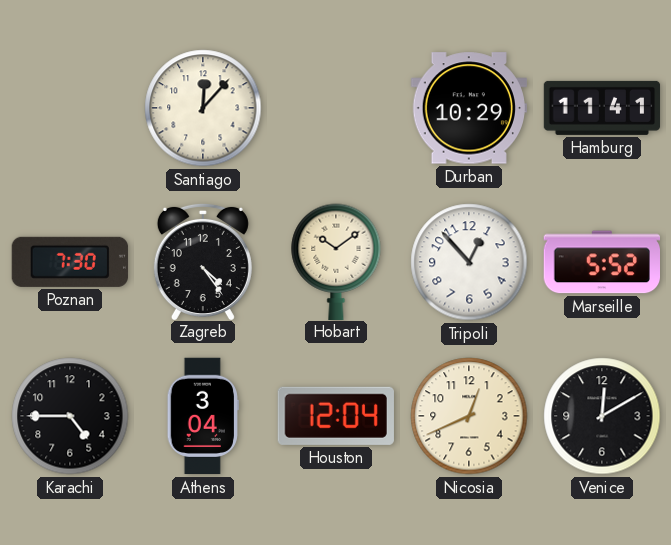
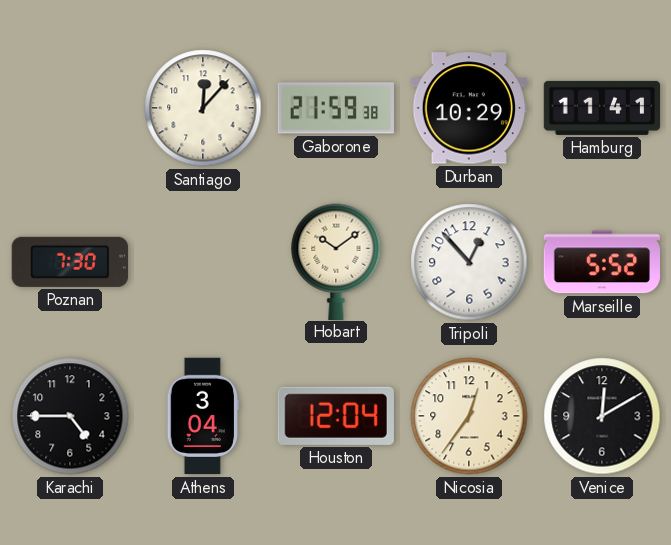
Gaborone: none -> 21:59 (335, 108)
Zagreb: 4:24 -> none (203, 261)
Nicosia: 12:41 -> 12:36 (469, 416)
